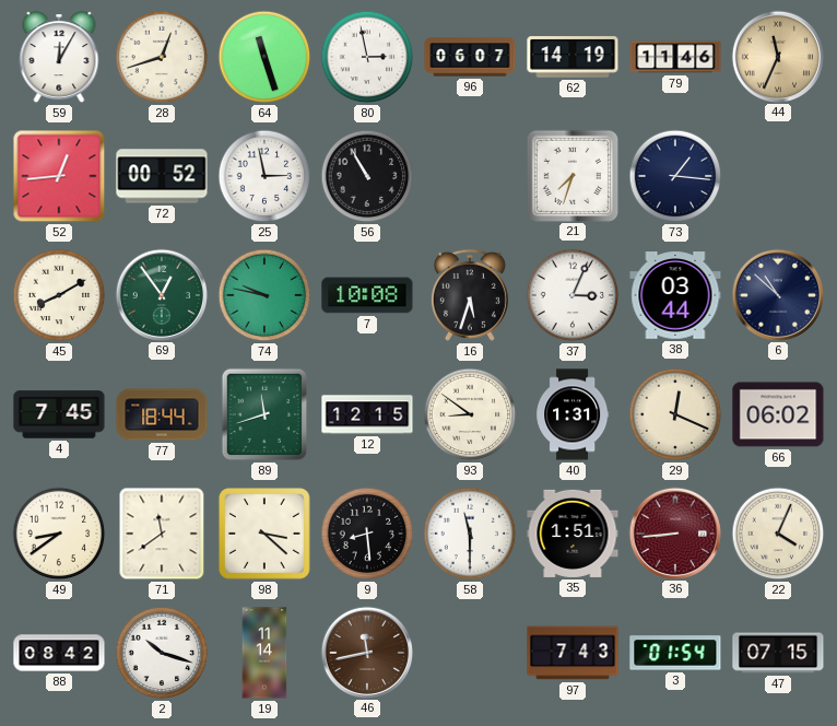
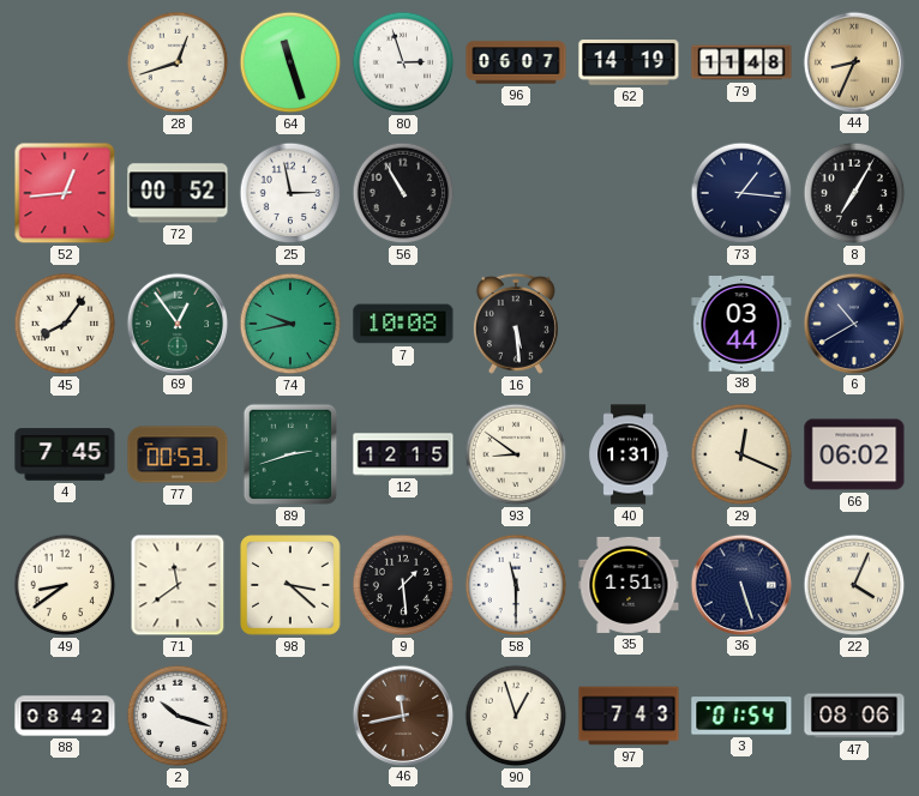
59: 12:05 -> none (59, 58)
80: 2:58 -> 2:57 (403, 62)
79: 11:46 -> 11:48 (741, 62)
44: 11:34 -> 8:34 (853, 61)
21: 7:33 -> none (571, 175)
8: none -> 7:05 (854, 193)
45: 8:10 -> 8:06 (65, 324)
74: 9:47 -> 9:43 (290, 324)
16: 5:33 -> 5:29 (516, 324)
37: 3:04 -> none (573, 295)
6: 10:52 -> 10:40 (853, 322)
77: 18:44 -> 00:53 (178, 454)
89: 11:42 -> 2:42 (290, 454)
9: 8:29 -> 1:29 (403, 585)
36: 8:44 -> 5:27 (740, 584)
36 dial: burgundy -> navy (740, 584)
19: 11:14 -> none (264, 653)
90: none -> 12:57 (516, 716)
47: 07:15 -> 08:06 (854, 716)
